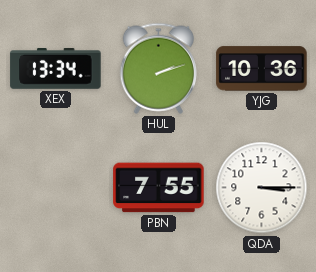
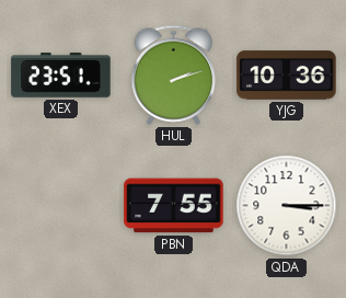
XEX: 13:34 -> 23:51 (61, 76)
